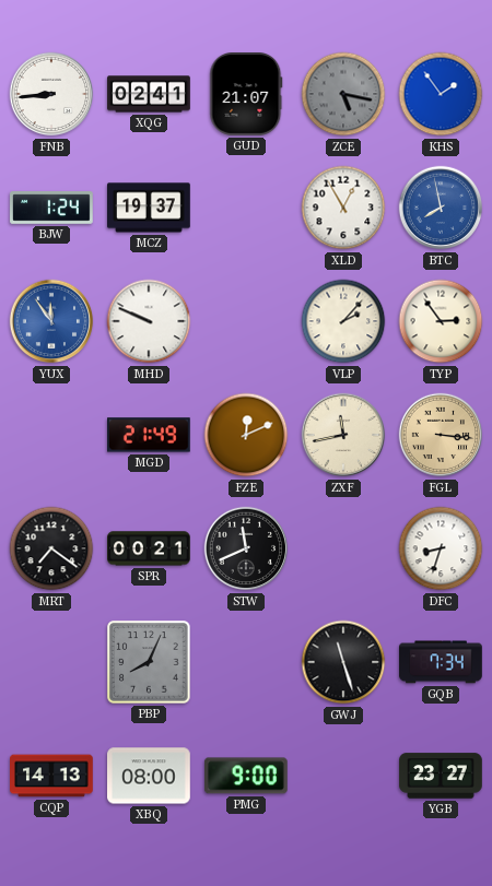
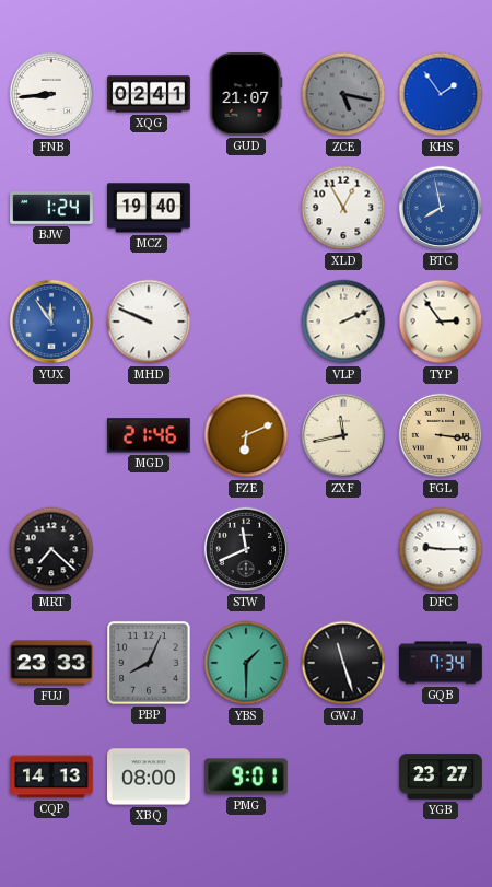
MCZ: 19:37 -> 19:40 (150, 208)
VLP: 2:07 -> 2:11 (343, 322)
MGD: 21:49 -> 21:46 (150, 435)
FZE: 12:11 -> 6:11 (246, 435)
MRT: 7:21 -> 7:22 (51, 549)
SPR: 00:21 -> none (150, 548)
DFC: 8:33 -> 9:15 (441, 549)
FUJ: none -> 23:33 (52, 663)
YBS: none -> 1:30 (246, 663)
PMG: 9:00 -> 9:01 (246, 777)
